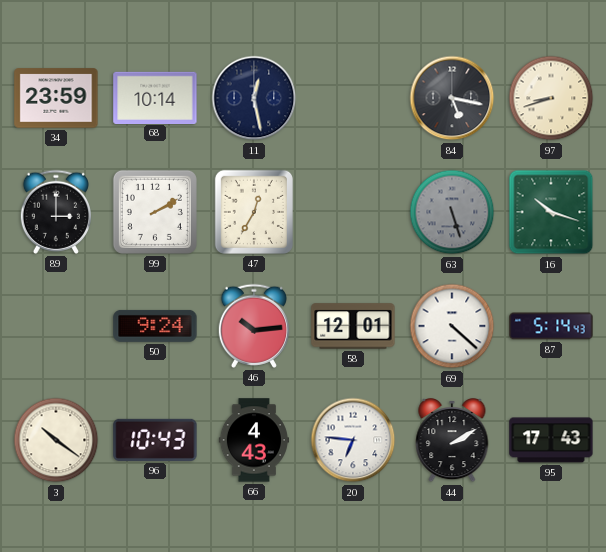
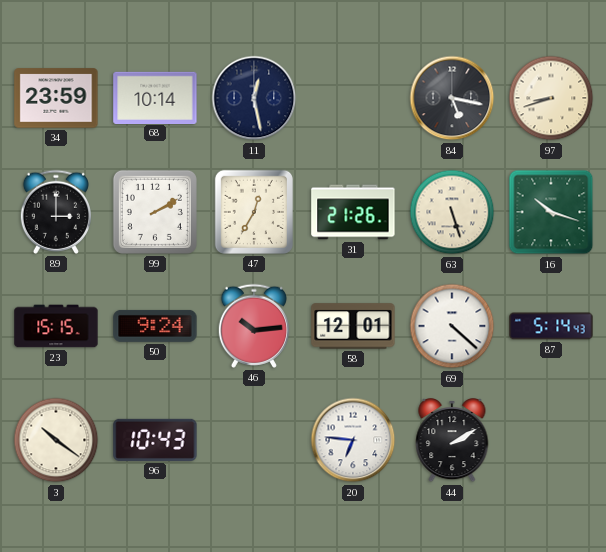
31: none -> 21:26 (353, 212)
63 dial: grey -> cream (452, 212)
23: none -> 15:15 (56, 326)
66: 4:43 -> none (254, 440)
95: 17:43 -> none (551, 440)
